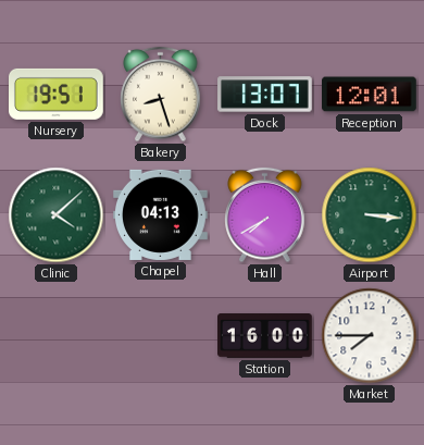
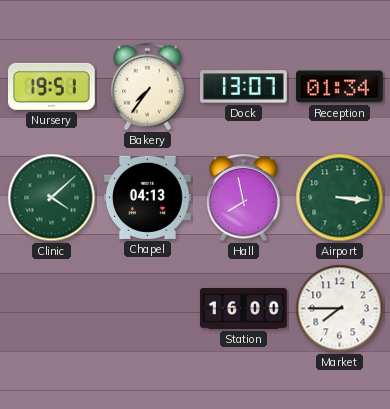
Bakery: 8:27 -> 7:36 (148, 87)
Reception: 12:01 -> 01:34 (340, 87)
Hall: 7:40 -> 7:58 (244, 198)
